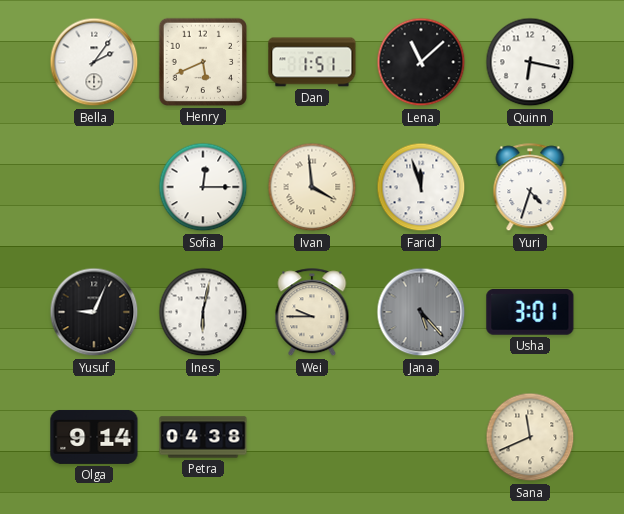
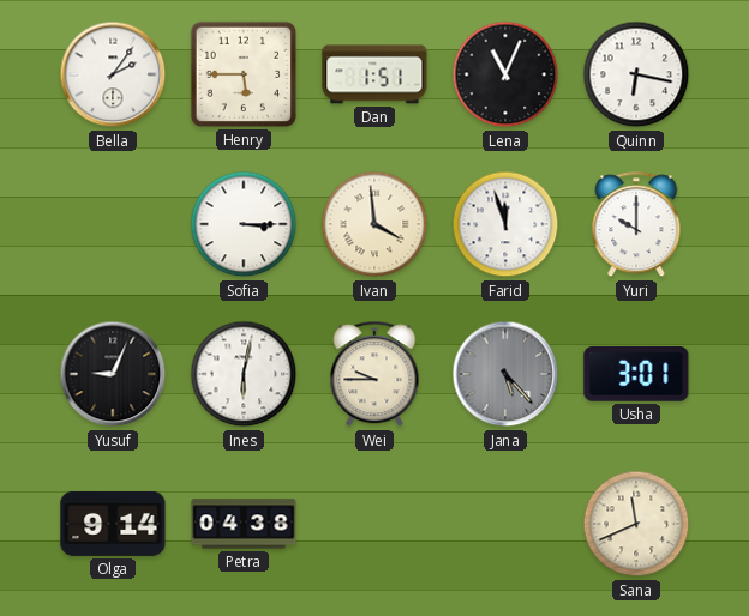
Henry: 5:41 -> 5:45 (244, 74)
Lena: 11:08 -> 11:04 (505, 74)
Sofia: 12:15 -> 3:15 (244, 224)
Yuri: 4:33 -> 10:00 (636, 225)
